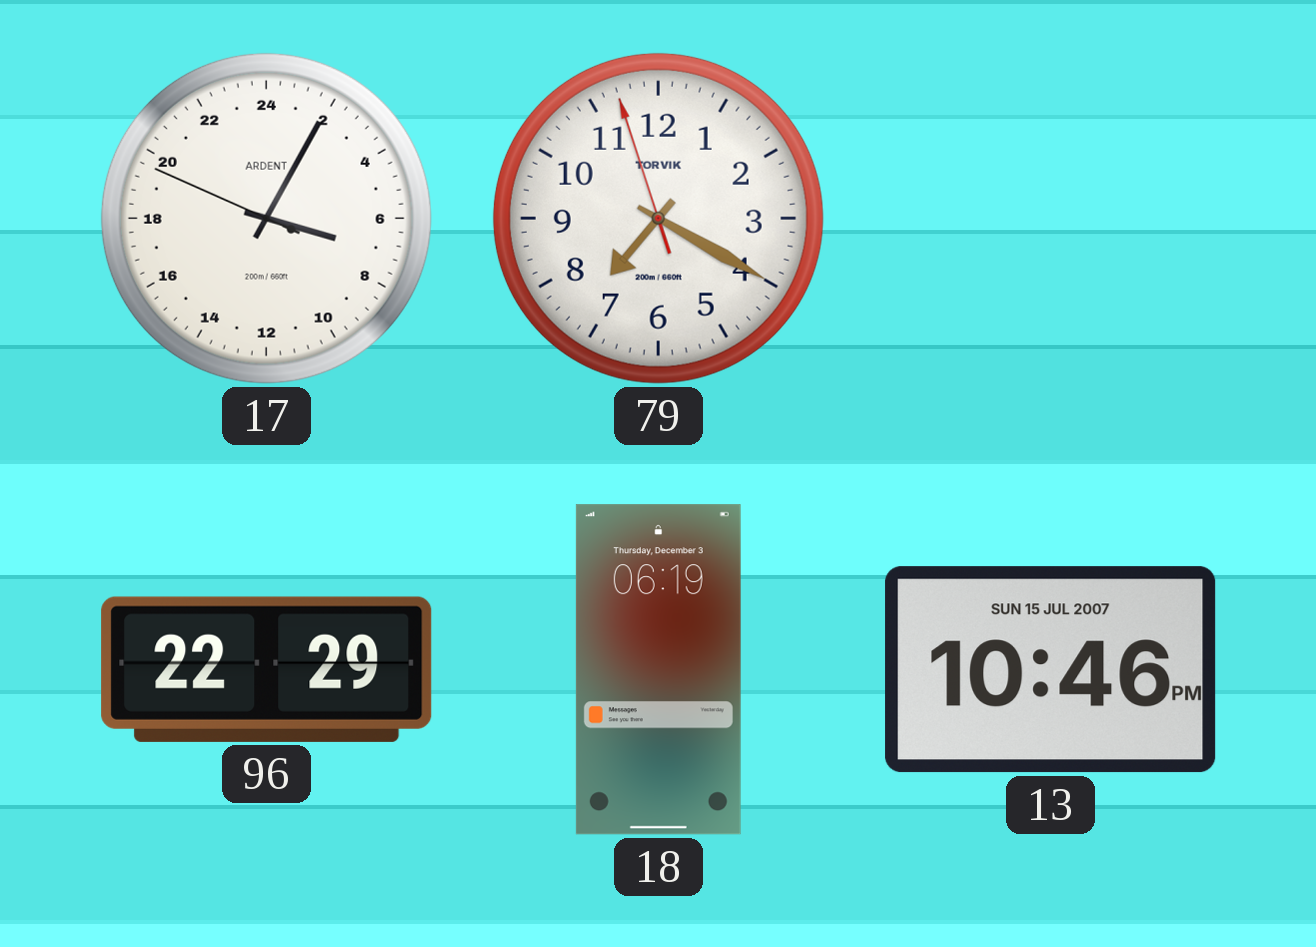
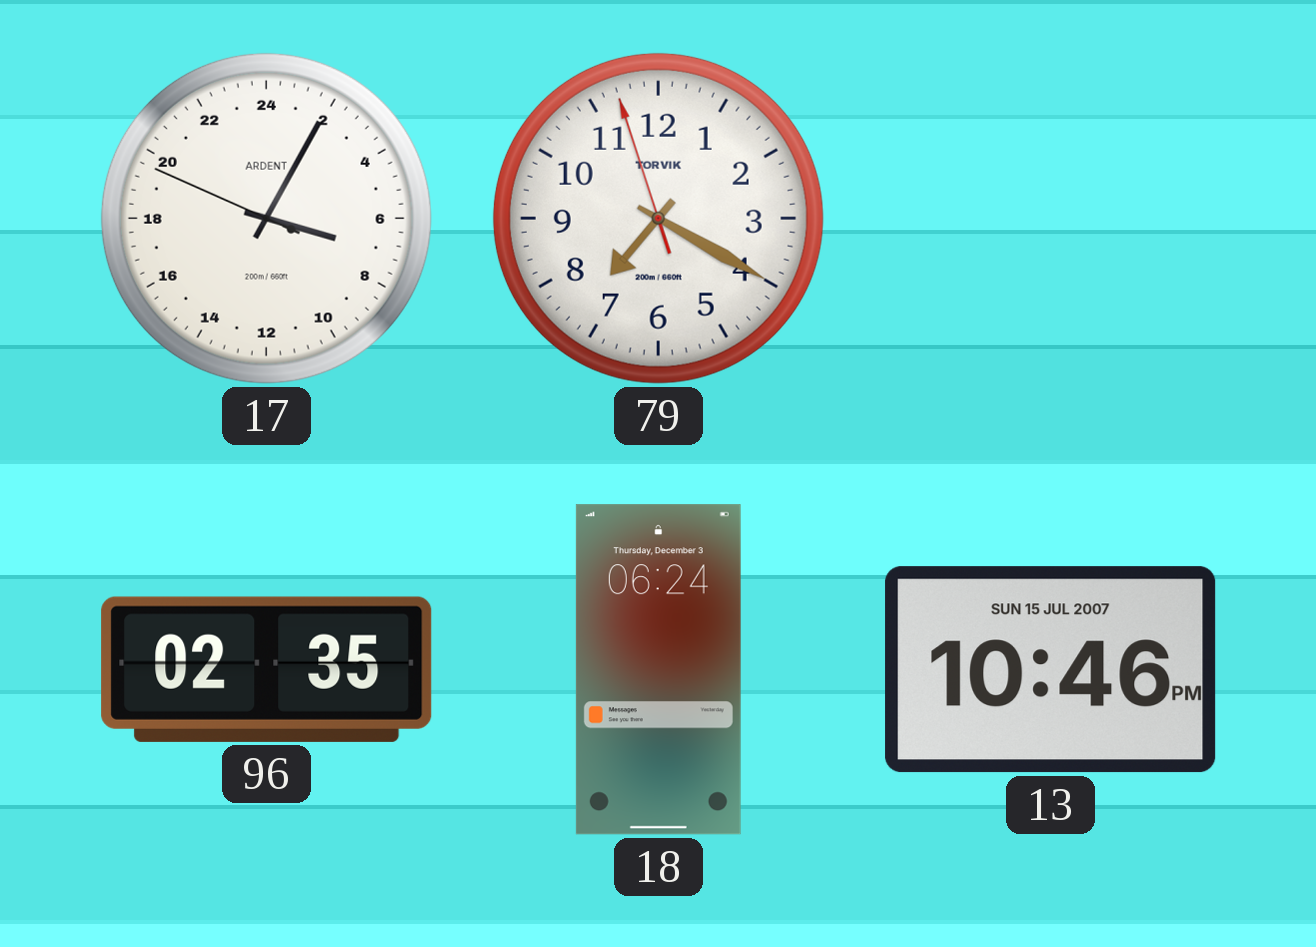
96: 22:29 -> 02:35 (267, 669)
18: 06:19 -> 06:24 (658, 670)
